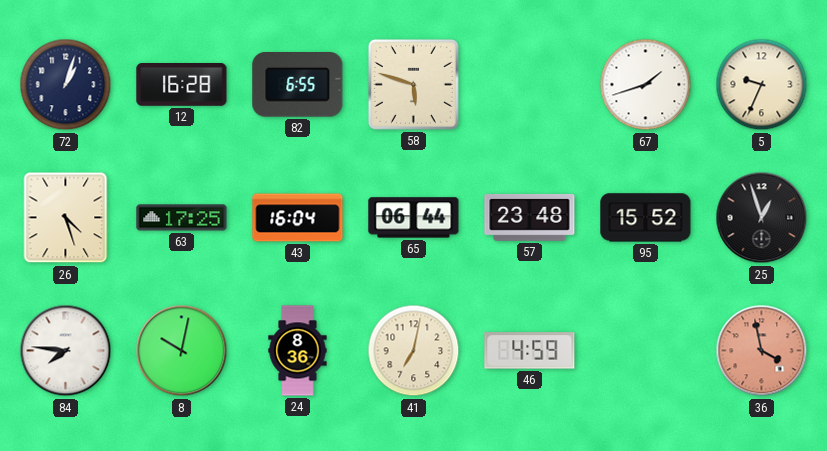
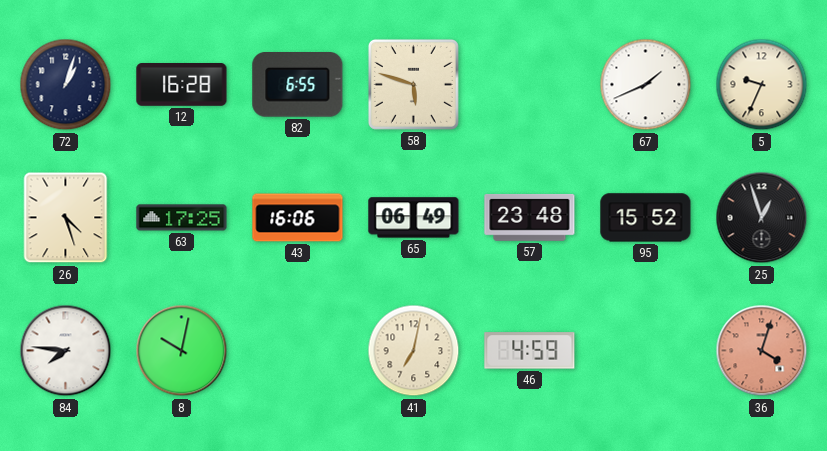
67: 1:42 -> 1:41 (646, 85)
43: 16:04 -> 16:06 (298, 218)
65: 06:44 -> 06:49 (414, 218)
24: 8:36 -> none (298, 351)
36: 3:58 -> 4:03 (762, 351)
